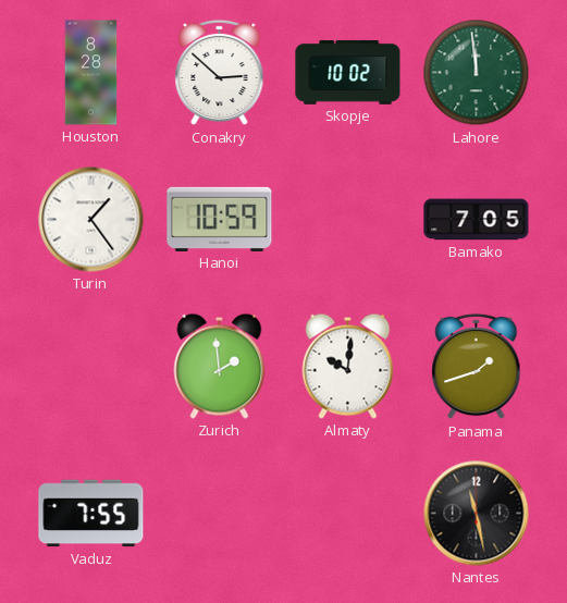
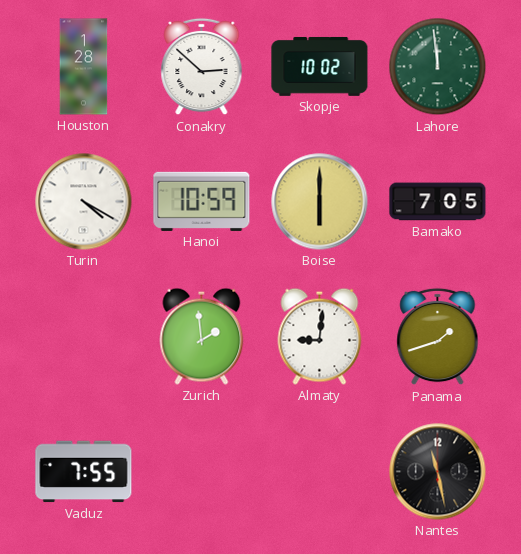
Houston: 8:28 -> 1:28 (84, 67)
Turin: 1:24 -> 4:20 (84, 202)
Boise: none -> 6:00 (320, 202)
Almaty: 10:01 -> 9:01 (320, 336)
